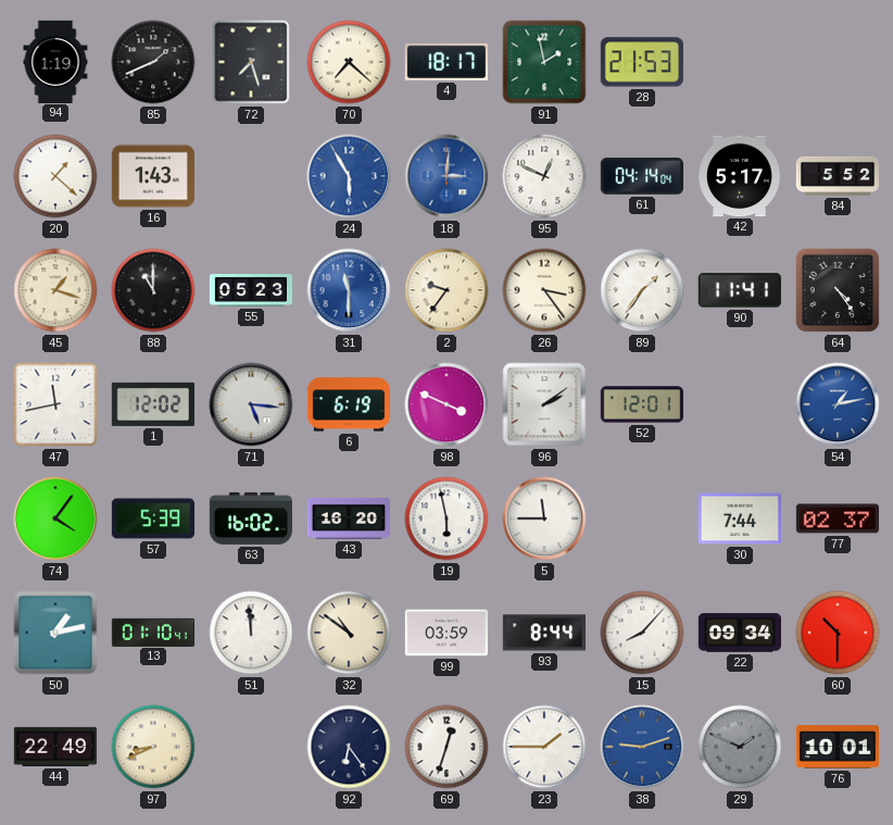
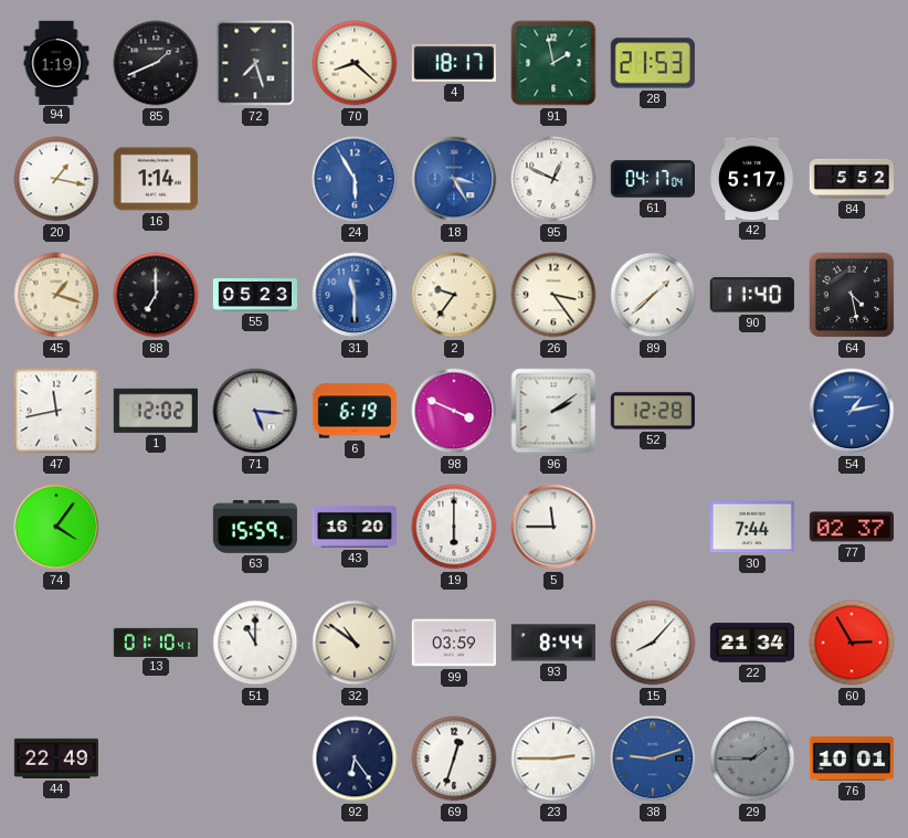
70: 7:22 -> 8:22 (355, 63)
20: 1:22 -> 1:17 (56, 179)
16: 1:43 -> 1:14 (156, 179)
18: 3:01 -> 3:25 (454, 179)
61: 04:14 -> 04:17 (652, 179)
88: 11:00 -> 7:00 (156, 295)
89: 1:36 -> 1:38 (653, 295)
90: 11:41 -> 11:40 (752, 295)
64: 4:24 -> 4:28 (852, 295)
52: 12:01 -> 12:28 (652, 411)
57: 5:39 -> none (152, 518)
63: 16:02 -> 15:59 (254, 527)
19: 5:58 -> 6:00 (454, 527)
50: 1:13 -> none (55, 633)
51: 11:59 -> 11:00 (255, 643)
22: 09:34 -> 21:34 (751, 643)
60: 10:30 -> 2:55 (852, 643)
97: 8:41 -> none (153, 747)
23: 1:45 -> 2:45 (553, 759)
29: 1:49 -> 1:45 (752, 759)
